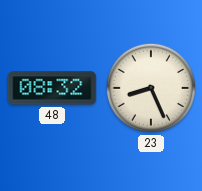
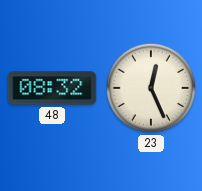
23: 8:26 -> 12:26 (151, 88)
